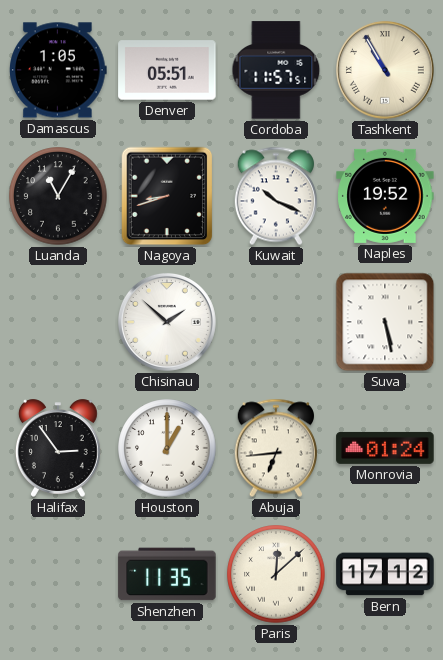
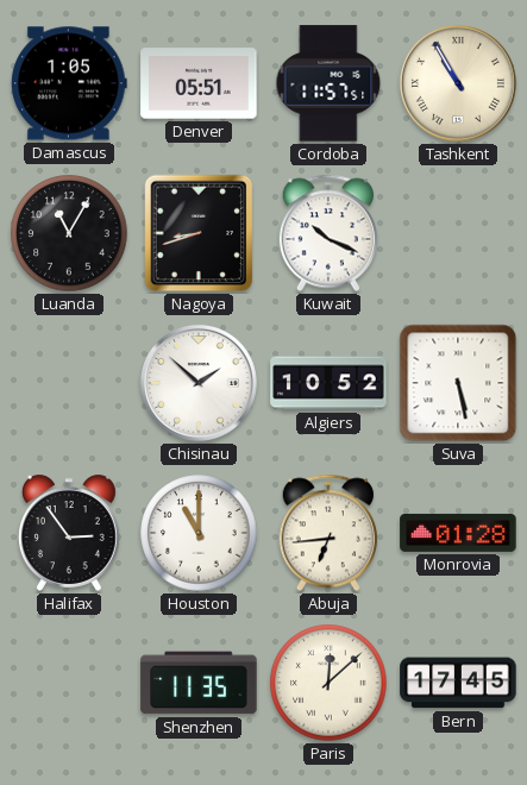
Naples: 19:52 -> none (385, 196)
Algiers: none -> 10:52 (328, 383)
Houston: 1:00 -> 11:00 (199, 533)
Monrovia: 01:24 -> 01:28 (458, 533)
Bern: 17:12 -> 17:45 (458, 683)
